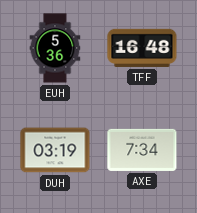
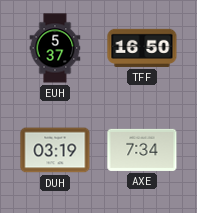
EUH: 5:36 -> 5:37 (55, 48)
TFF: 16:48 -> 16:50 (142, 48)
